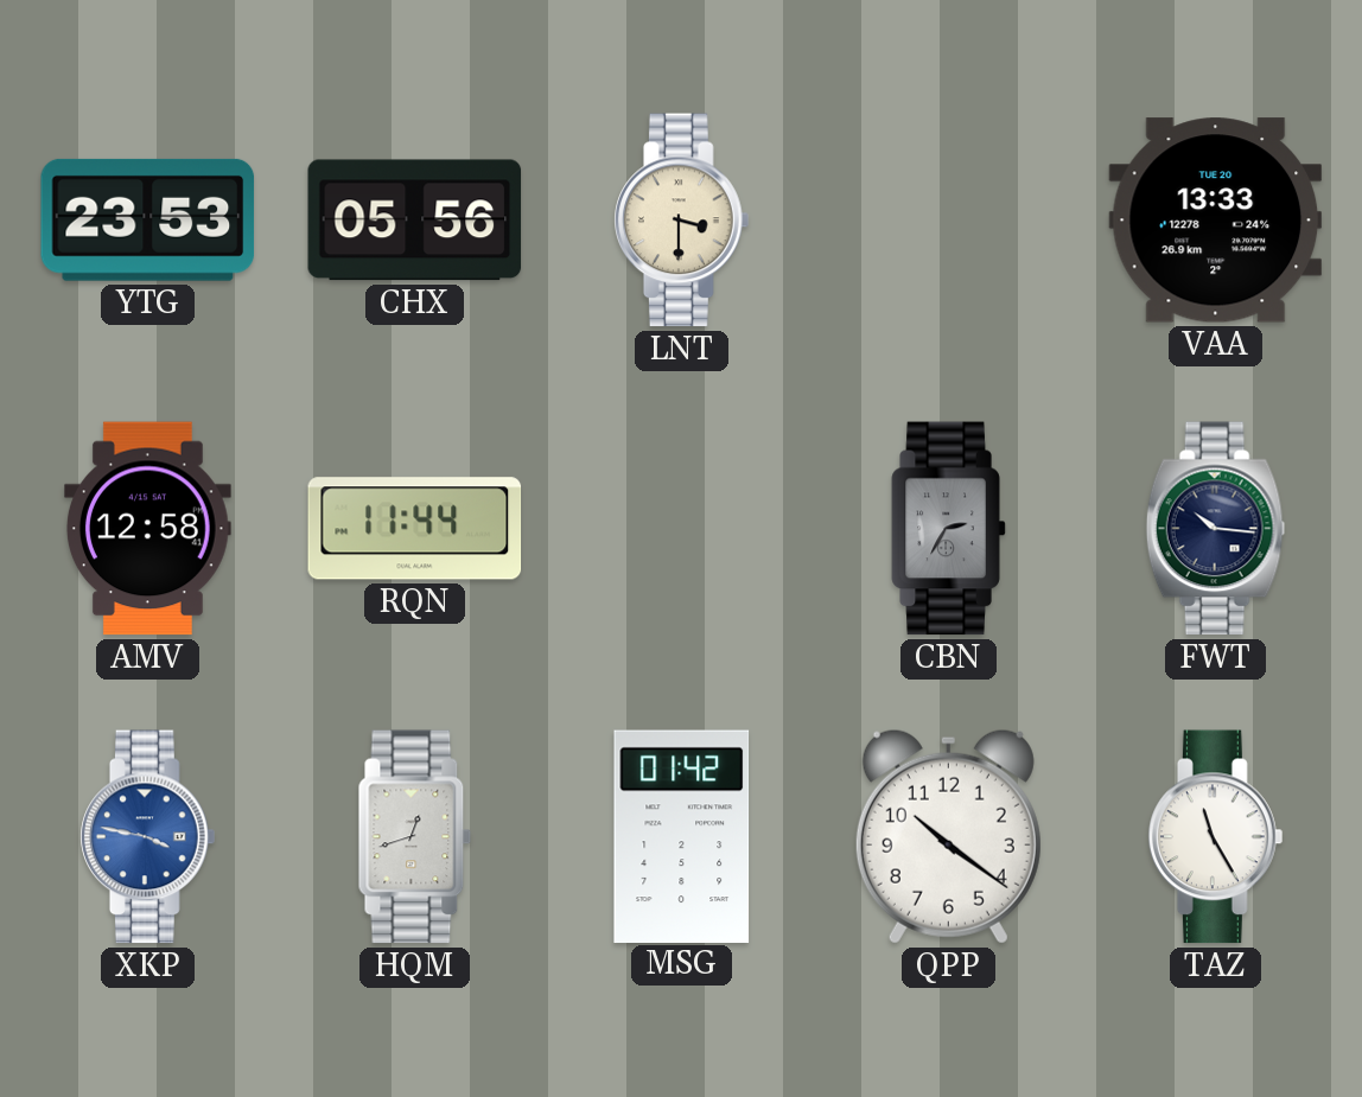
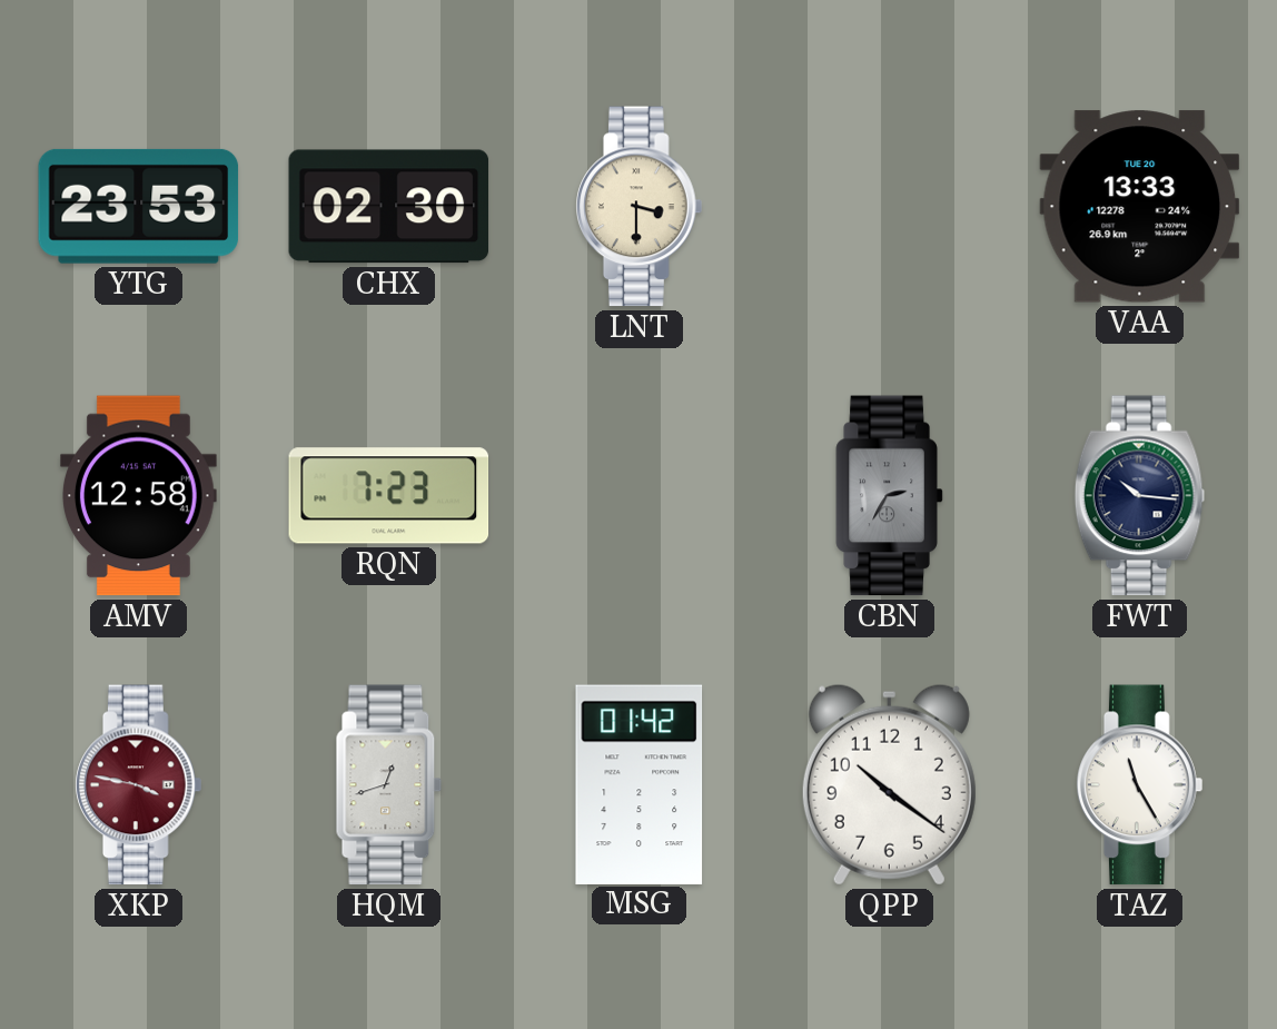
CHX: 05:56 -> 02:30 (389, 207)
RQN: 11:44 -> 7:23 (389, 496)
XKP dial: blue -> burgundy (139, 785)
